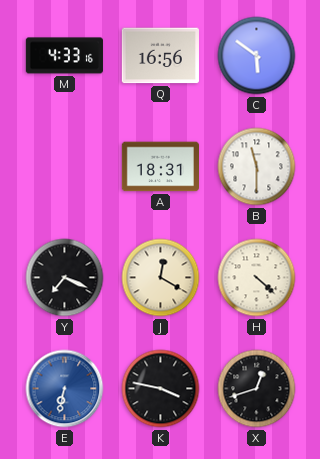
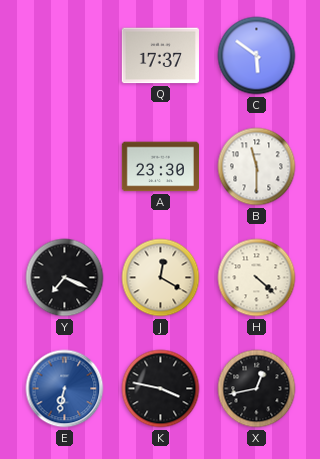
M: 4:33 -> none (64, 56)
Q: 16:56 -> 17:37 (160, 56)
A: 18:31 -> 23:30 (160, 167)
X: 12:42 -> 12:43 (257, 389)
